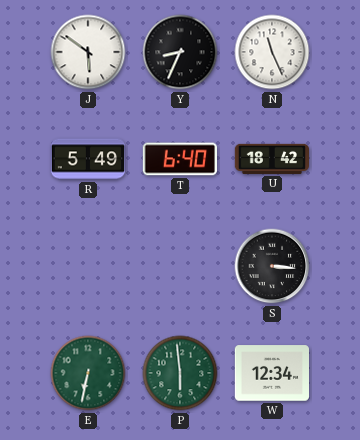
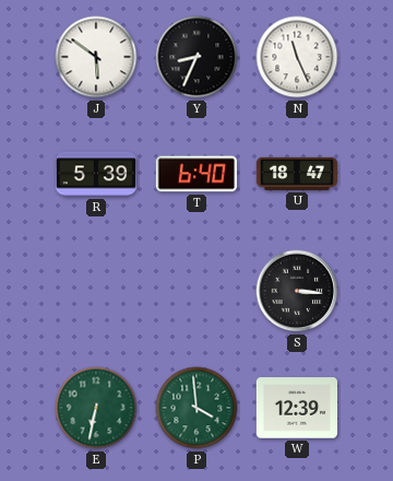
R: 5:49 -> 5:39 (95, 174)
U: 18:42 -> 18:47 (296, 174)
P: 5:59 -> 3:59 (196, 408)
W: 12:34 -> 12:39 (296, 408)
